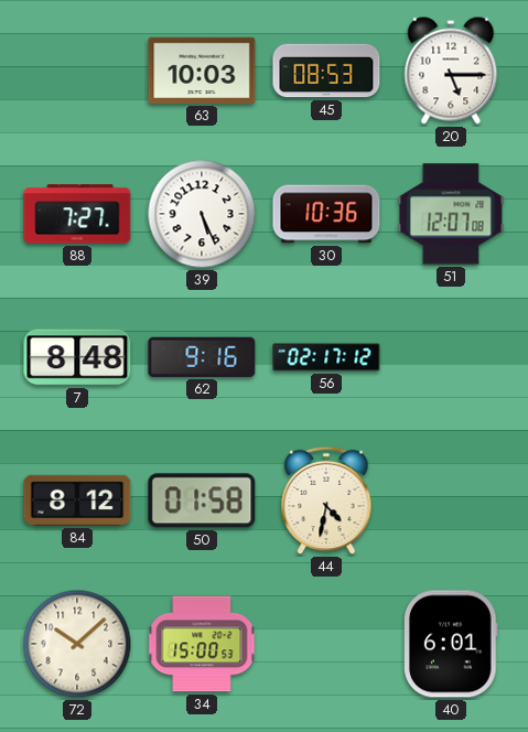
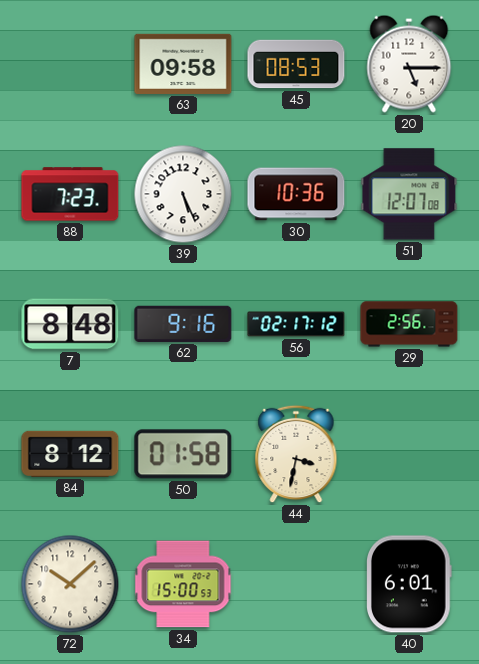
63: 10:03 -> 09:58 (183, 64)
88: 7:27 -> 7:23 (70, 194)
29: none -> 2:56 (409, 324)
44: 4:32 -> 3:32 (296, 454)
